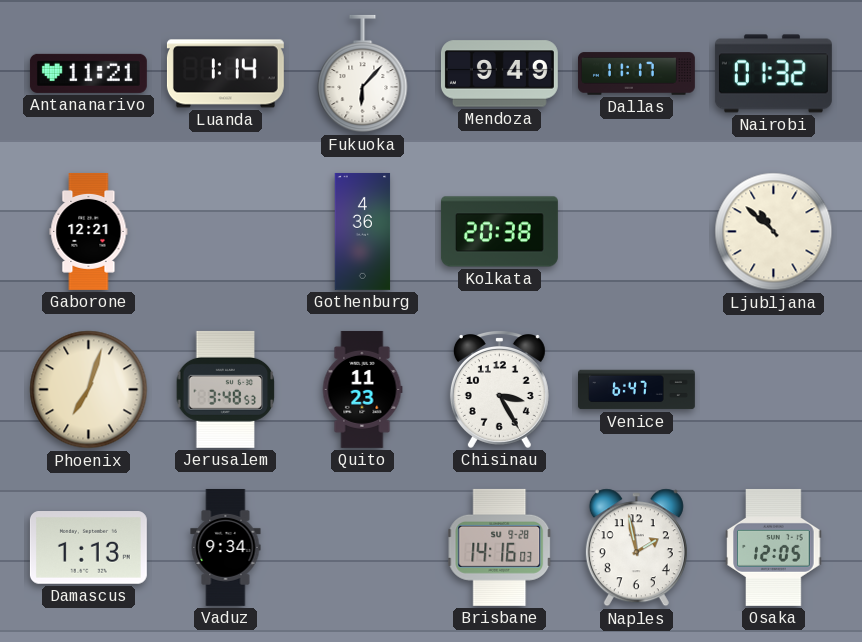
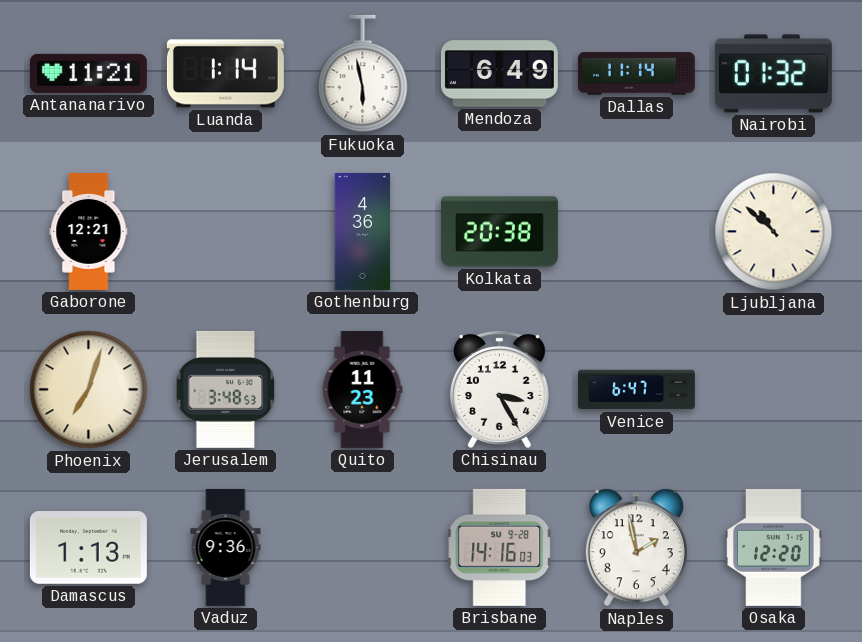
Fukuoka: 6:07 -> 5:58 (363, 74)
Mendoza: 9:49 -> 6:49 (499, 74)
Dallas: 11:17 -> 11:14 (636, 74)
Vaduz: 9:34 -> 9:36 (226, 547)
Osaka: 12:05 -> 12:20 (774, 547)
